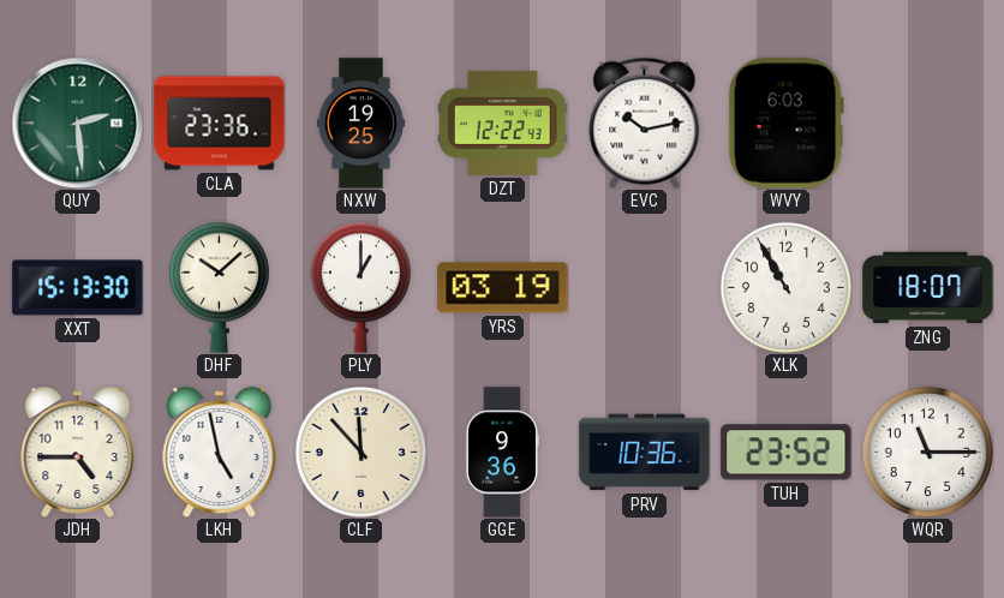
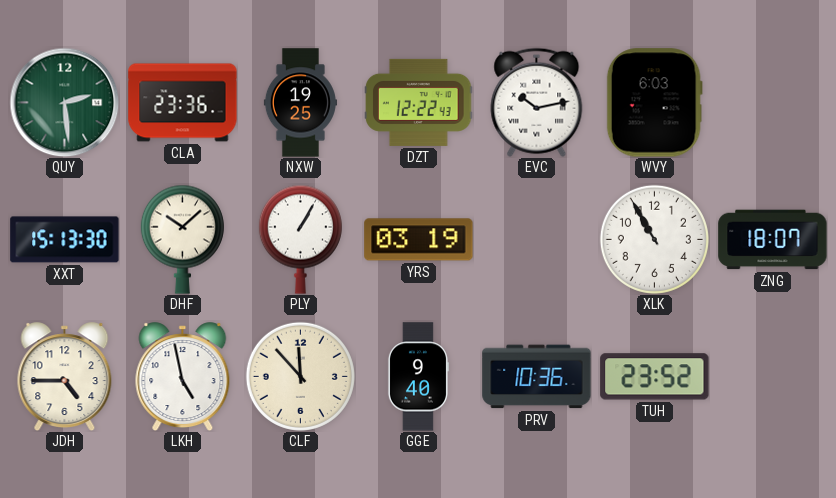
PLY: 1:00 -> 1:05 (300, 239)
GGE: 9:36 -> 9:40 (418, 377)
WQR: 11:15 -> none (927, 452)
